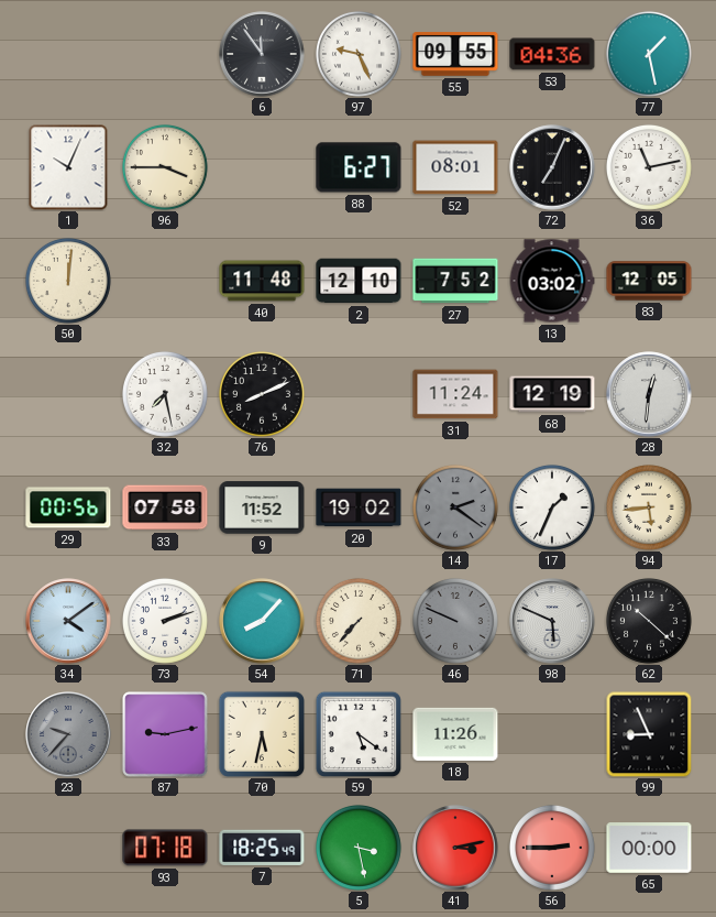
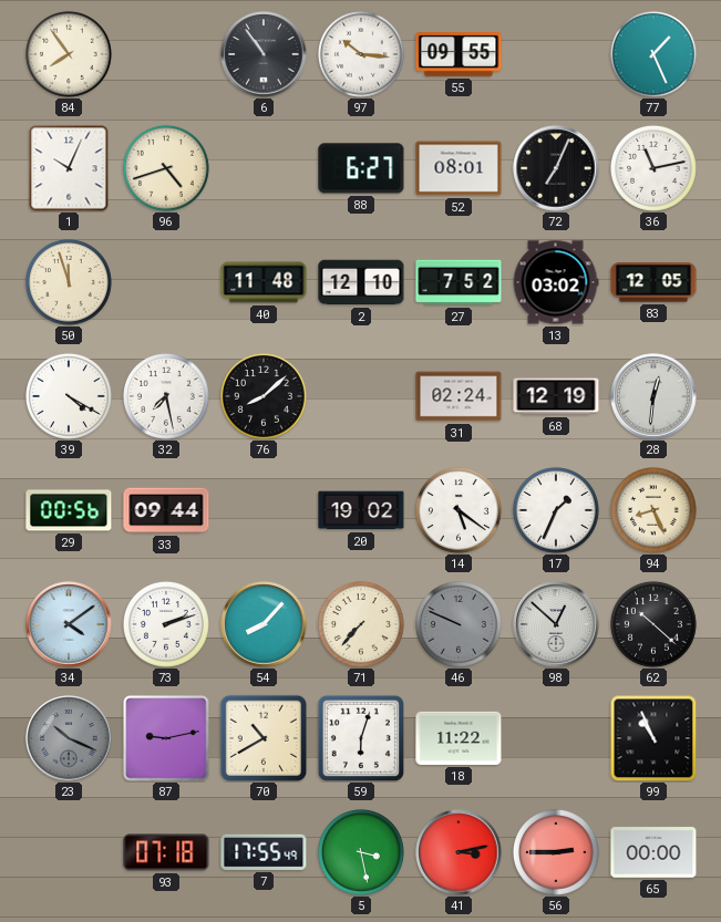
84: none -> 7:54 (69, 54)
6: 11:54 -> 10:54 (264, 54)
97: 9:26 -> 10:16 (361, 54)
53: 04:36 -> none (552, 54)
77: 1:28 -> 1:26 (653, 54)
96: 3:45 -> 4:42 (166, 168)
50: 12:01 -> 11:57 (69, 282)
39: none -> 4:20 (69, 396)
76: 8:11 -> 8:08 (264, 396)
31: 11:24 -> 02:24 (459, 396)
33: 07:58 -> 09:44 (166, 510)
9: 11:52 -> none (262, 507)
14: 2:21 -> 5:21 (459, 510)
14 dial: grey -> white (459, 510)
94: 5:44 -> 8:26 (653, 510)
98: 5:49 -> 12:52 (556, 624)
23: 9:37 -> 10:19 (69, 738)
70: 5:32 -> 10:40 (262, 737)
59: 5:21 -> 6:03 (360, 737)
18: 11:26 -> 11:22 (459, 738)
99: 8:56 -> 10:56 (653, 738)
7: 18:25 -> 17:55 (264, 852)
